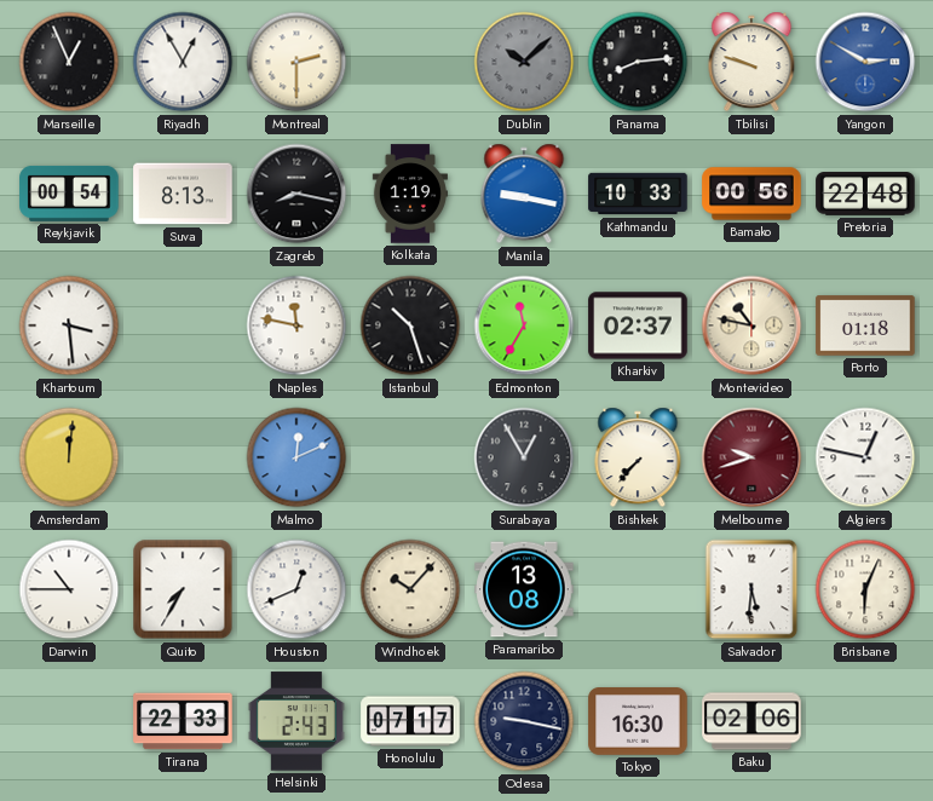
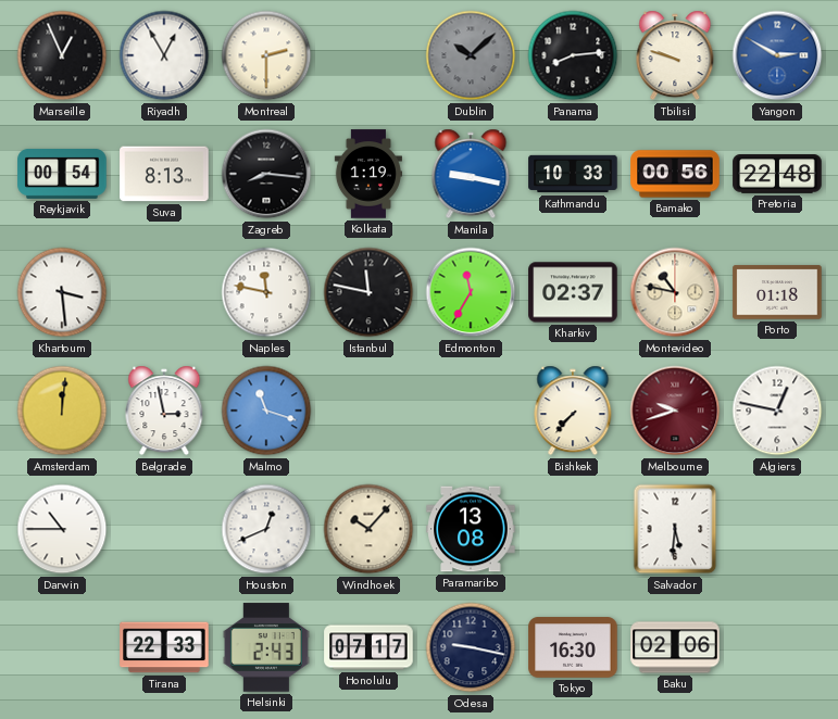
Zagreb: 8:17 -> 8:16 (266, 174)
Istanbul: 10:27 -> 11:47 (368, 292)
Belgrade: none -> 2:58 (164, 411)
Malmo: 12:11 -> 11:18 (266, 411)
Surabaya: 12:55 -> none (524, 457)
Quito: 7:35 -> none (183, 589)
Brisbane: 6:04 -> none (865, 589)
